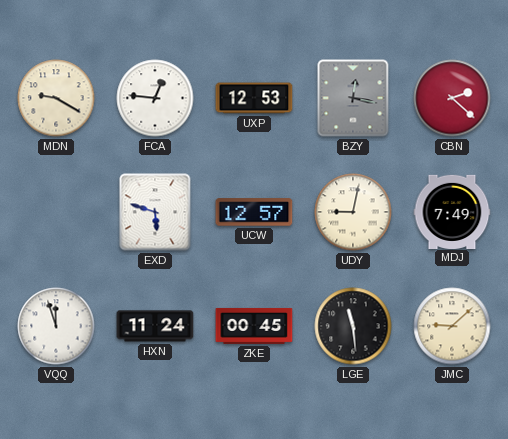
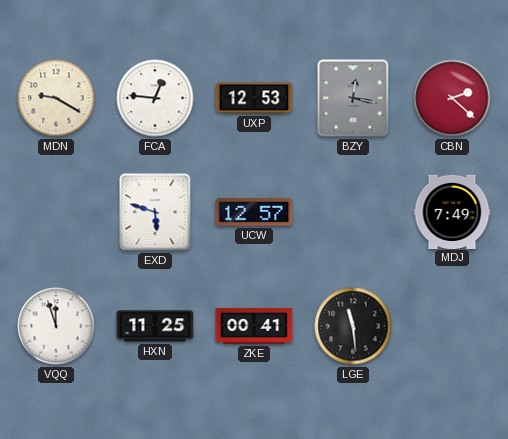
UDY: 9:02 -> none (353, 212)
HXN: 11:24 -> 11:25 (155, 326)
ZKE: 00:45 -> 00:41 (254, 326)
JMC: 9:08 -> none (452, 326)
